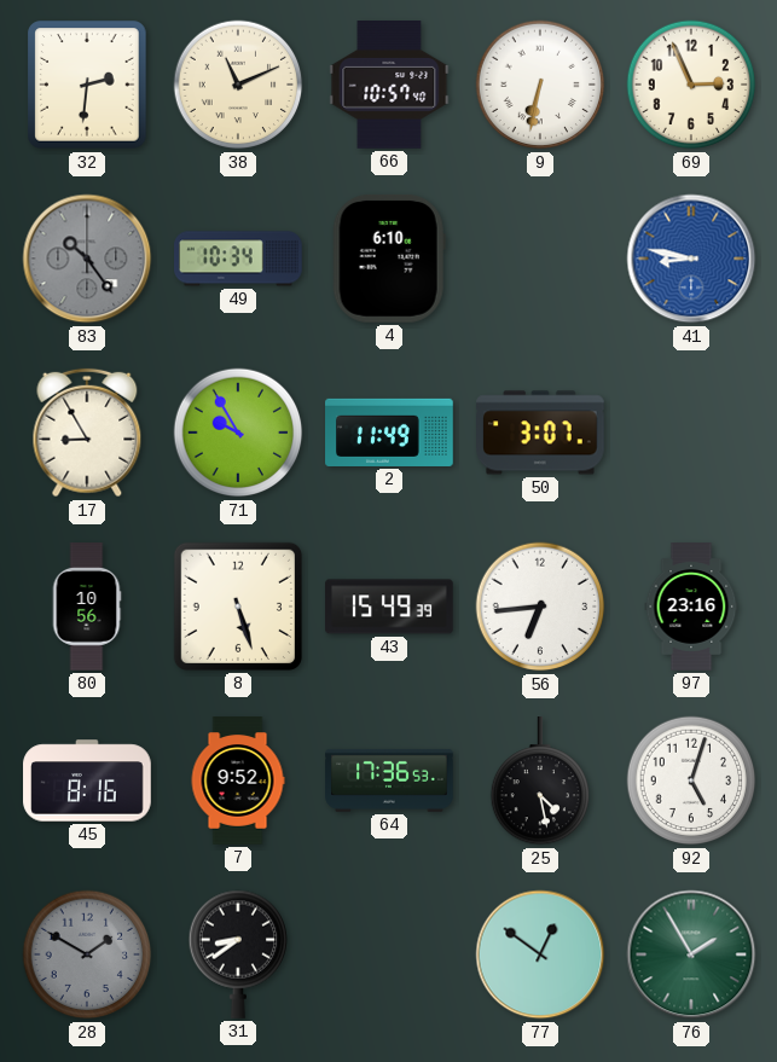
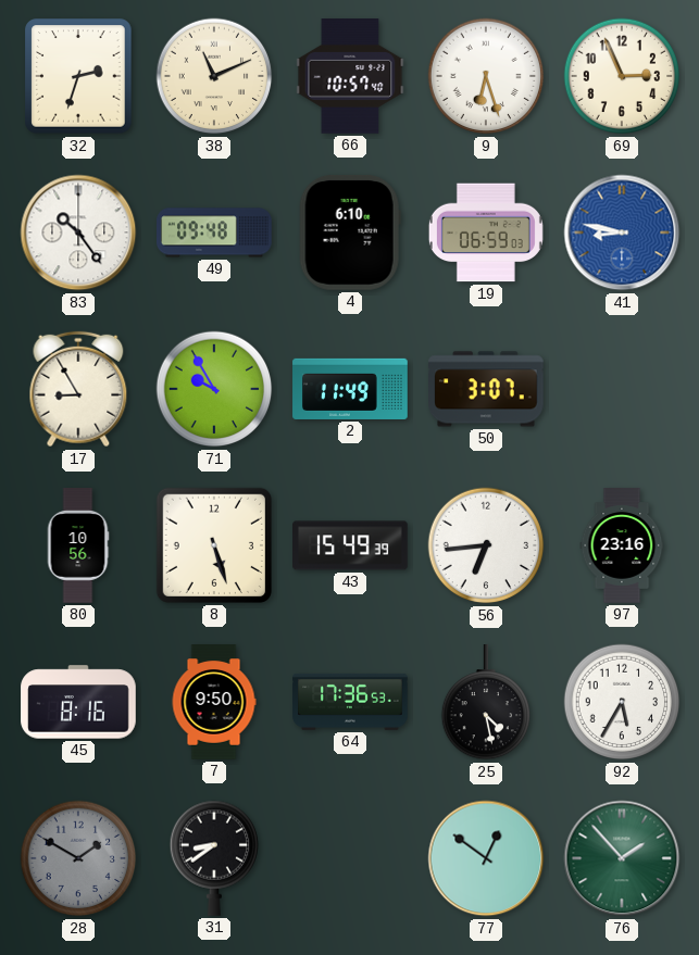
32: 2:31 -> 2:33 (78, 76)
9: 6:32 -> 6:27 (486, 76)
83 dial: grey -> white (78, 233)
49: 10:34 -> 09:48 (215, 233)
19: none -> 06:59 (486, 233)
7: 9:52 -> 9:50 (214, 702)
92: 5:03 -> 5:35 (622, 702)
76: 1:55 -> 1:53 (622, 858)
